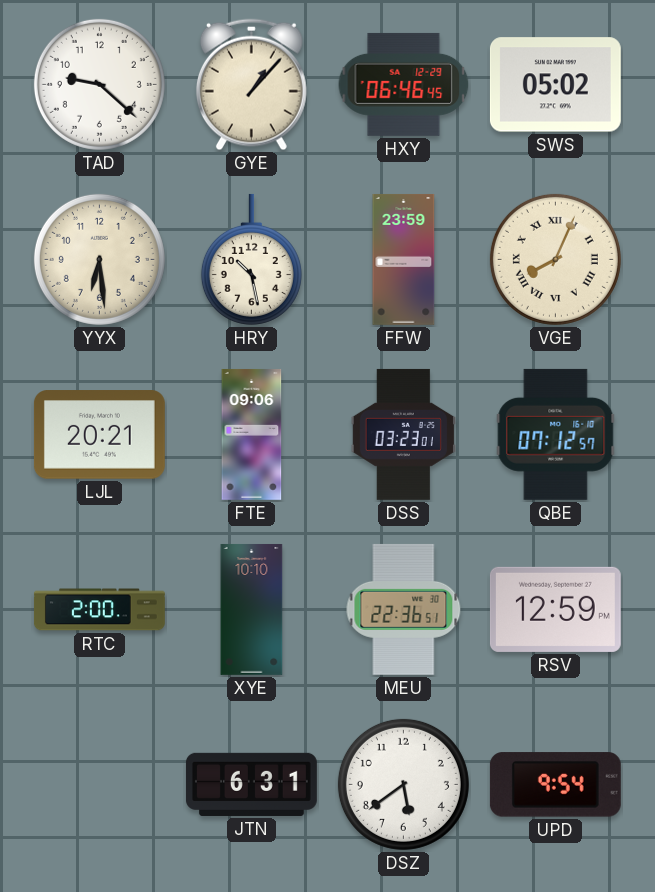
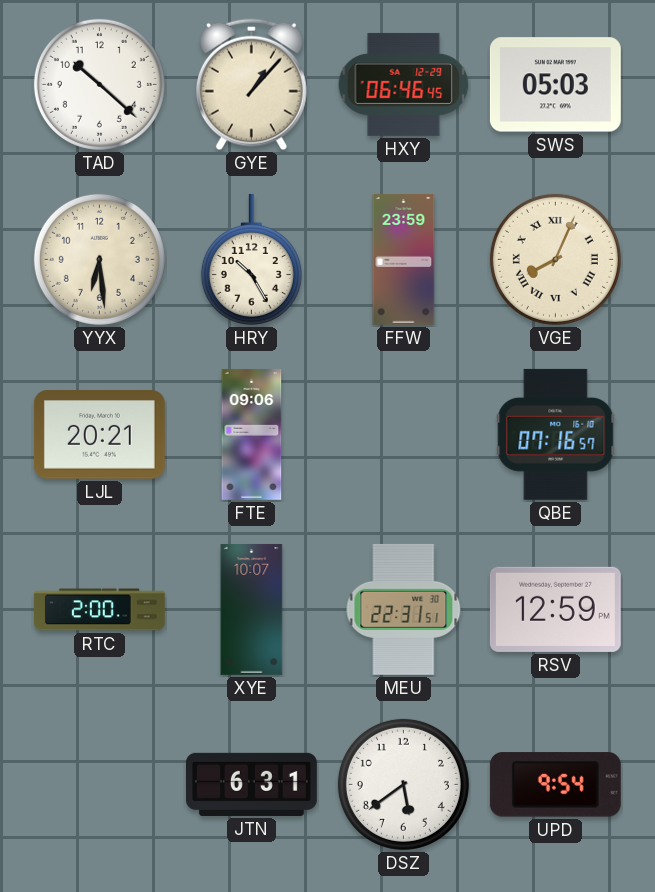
TAD: 9:22 -> 10:22 (99, 84)
SWS: 05:02 -> 05:03 (555, 85)
HRY: 10:28 -> 10:25 (251, 259)
DSS: 03:23 -> none (403, 434)
QBE: 07:12 -> 07:16 (556, 434)
XYE: 10:10 -> 10:07 (252, 609)
MEU: 22:36 -> 22:31 (404, 609)
